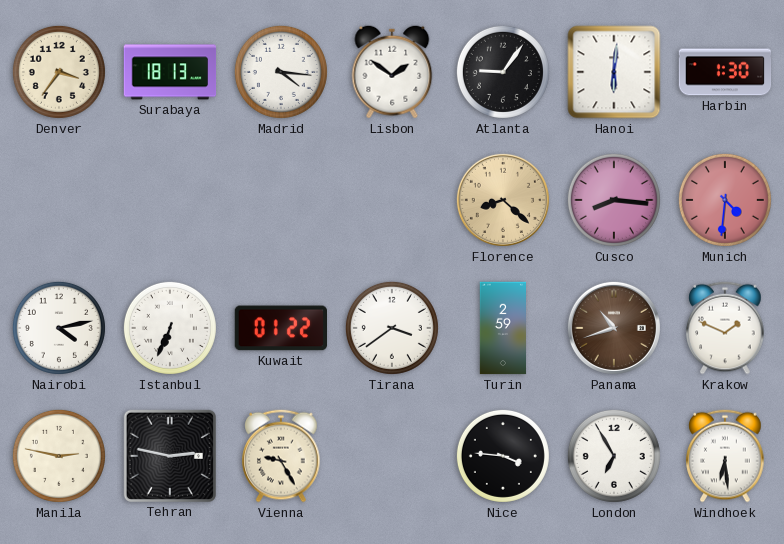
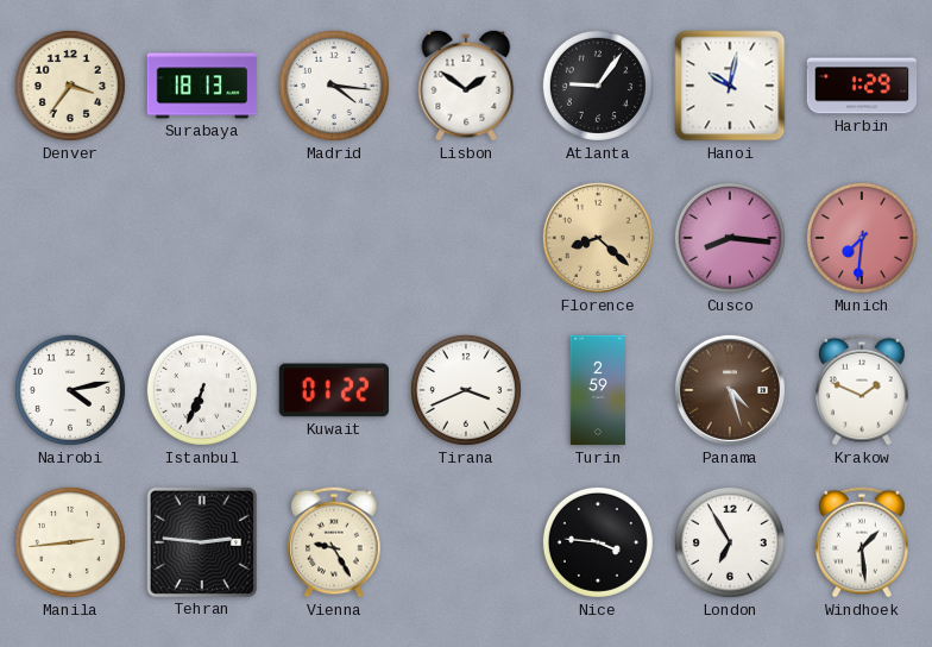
Hanoi: 6:01 -> 10:02 (730, 86)
Harbin: 1:30 -> 1:29 (862, 86)
Munich: 4:31 -> 7:31 (862, 238)
Tirana: 3:39 -> 3:41 (466, 390)
Panama: 10:42 -> 4:27 (730, 390)
Manila: 2:47 -> 2:44 (70, 542)
Tehran: 2:47 -> 2:46 (201, 541)
Windhoek: 6:29 -> 1:29 (862, 542)
